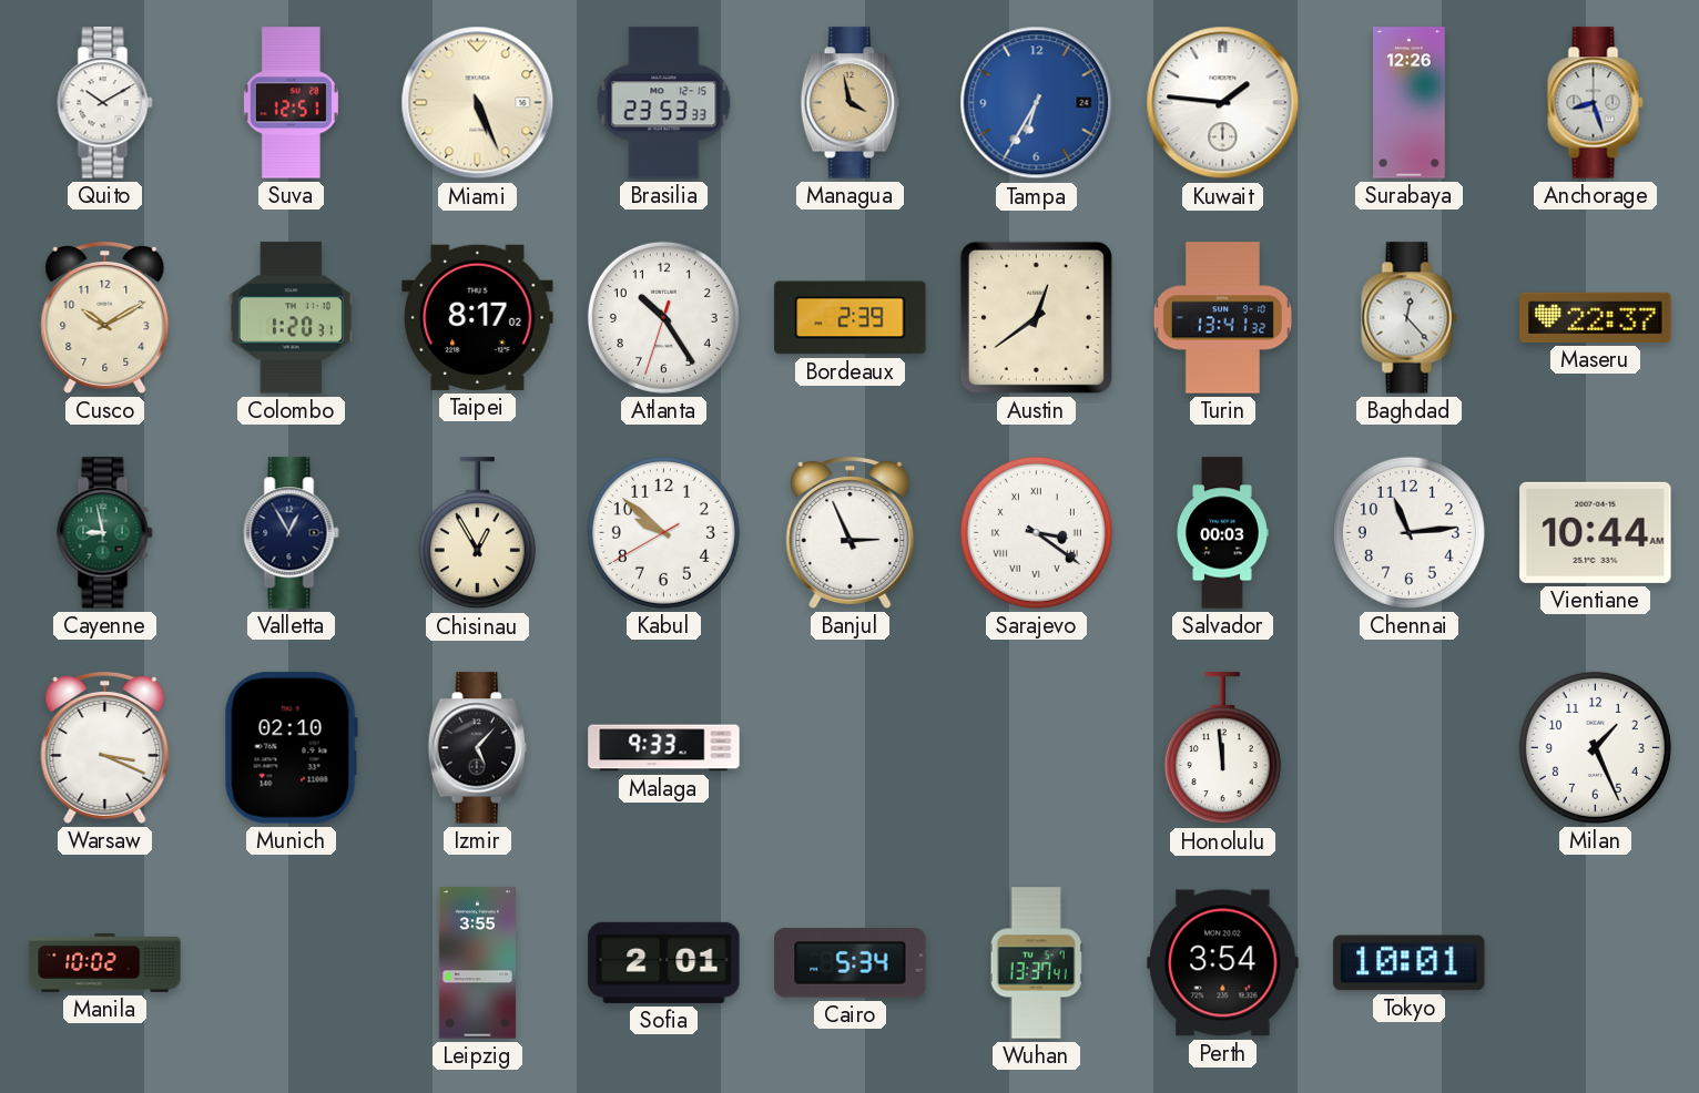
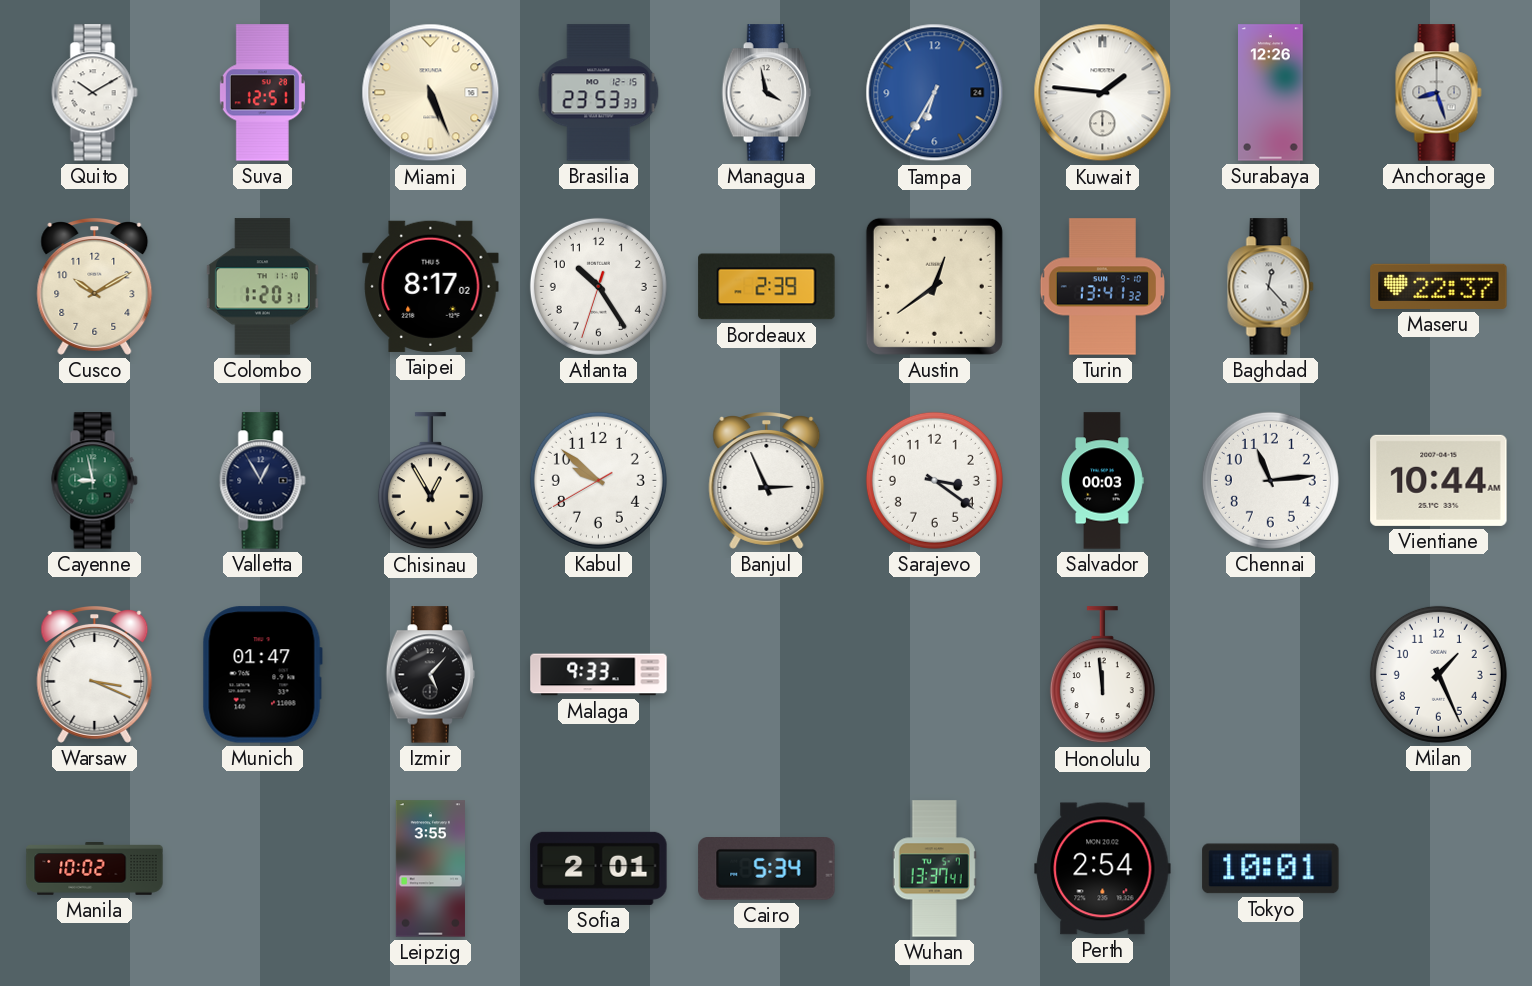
Managua dial: champagne -> white (766, 93)
Sarajevo numerals: Roman -> Arabic (934, 480)
Munich: 02:10 -> 01:47 (262, 675)
Perth: 3:54 -> 2:54 (1103, 869)
